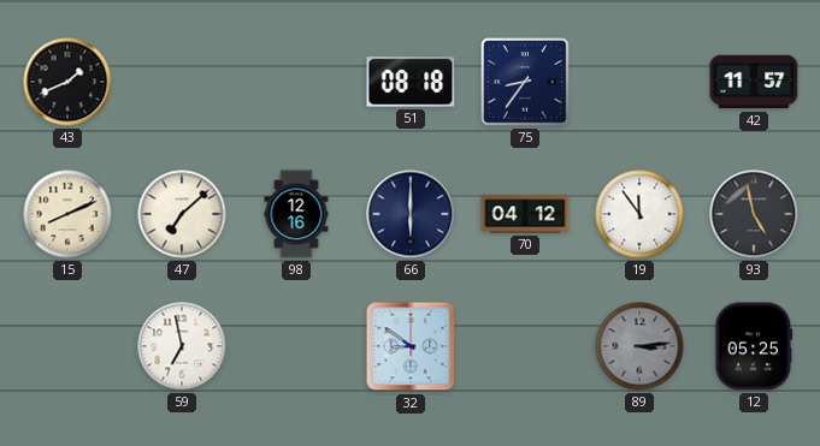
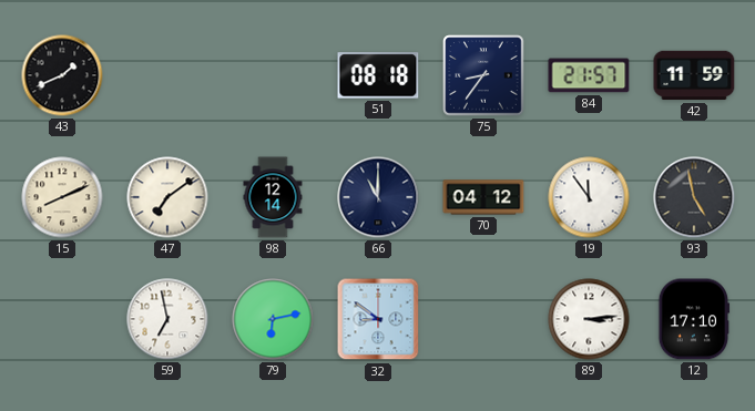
84: none -> 21:57 (589, 75)
42: 11:57 -> 11:59 (694, 75)
47: 7:08 -> 7:09 (167, 197)
98: 12:16 -> 12:14 (273, 197)
66: 6:00 -> 11:00 (378, 197)
79: none -> 6:13 (273, 319)
89 dial: grey -> white (589, 319)
12: 05:25 -> 17:10 (694, 319)
